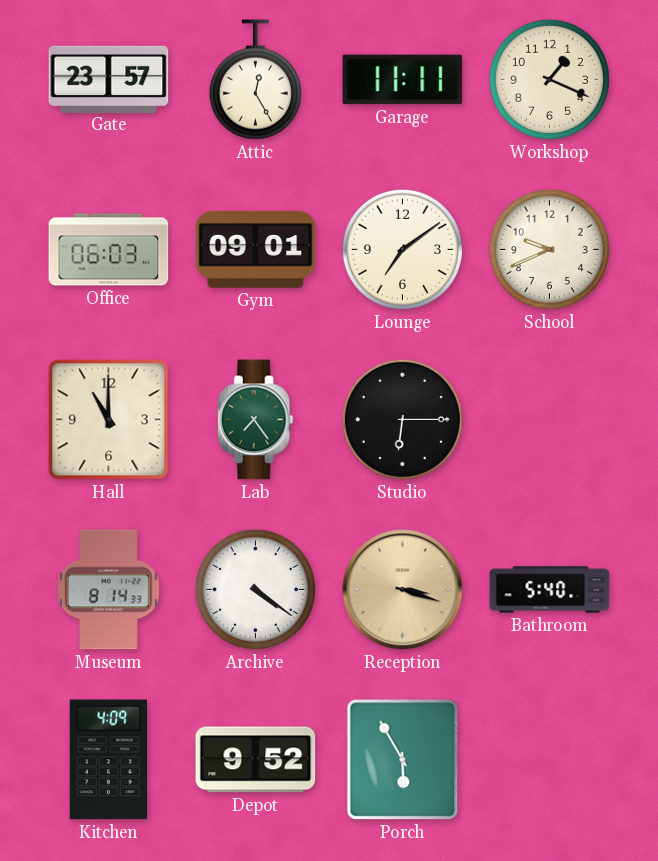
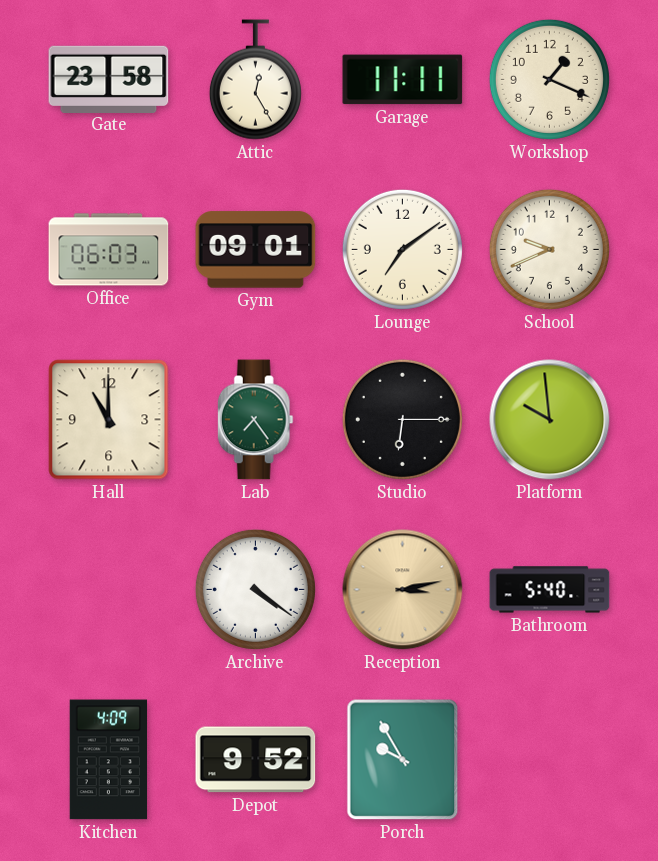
Gate: 23:57 -> 23:58 (109, 79)
Platform: none -> 9:59 (550, 420)
Museum: 8:14 -> none (108, 590)
Reception: 3:18 -> 3:13 (403, 590)
Porch: 5:55 -> 9:55 (403, 760)
